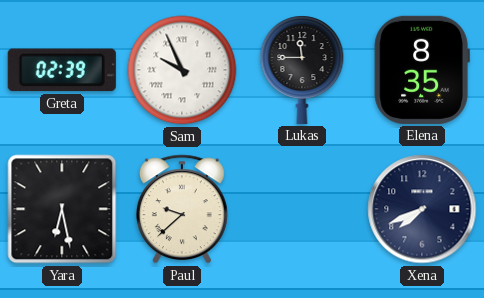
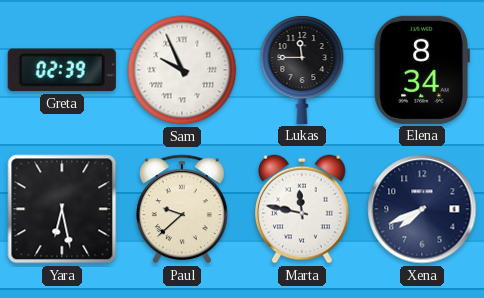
Elena: 8:35 -> 8:34 (422, 70)
Marta: none -> 11:47 (303, 209)
